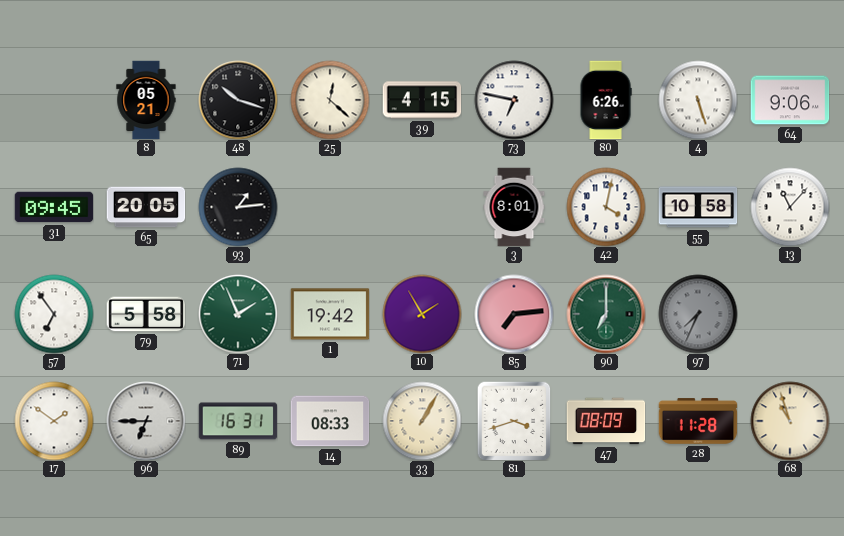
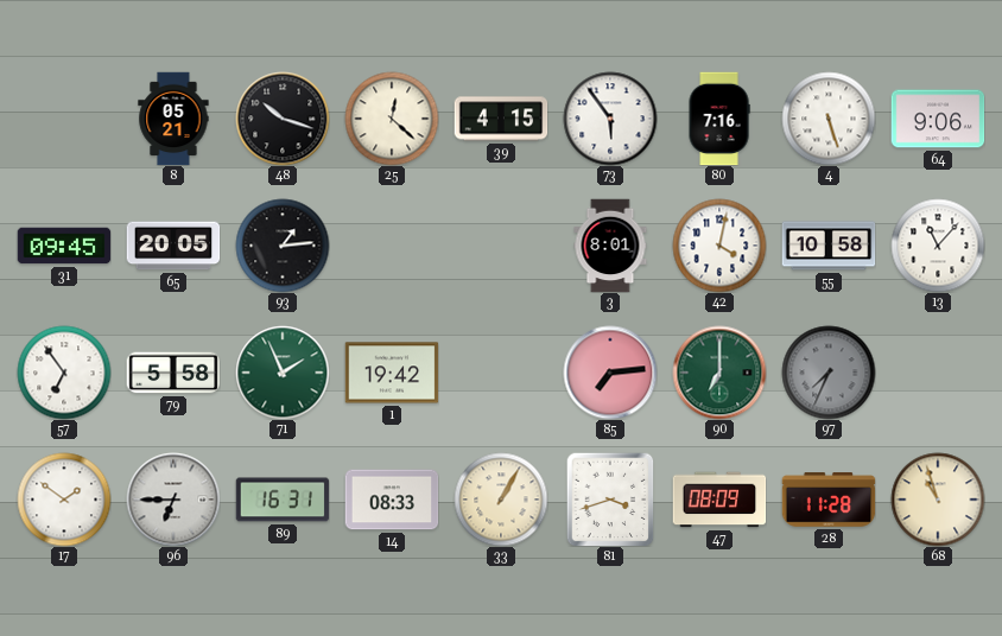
73: 6:47 -> 5:54 (610, 119)
80: 6:26 -> 7:16 (719, 119)
10: 1:55 -> none (422, 314)
